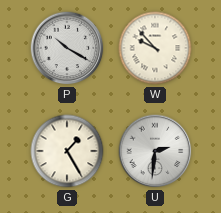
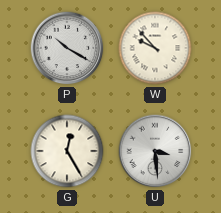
G: 1:25 -> 12:25 (67, 151)
U: 2:31 -> 3:29 (155, 151)
